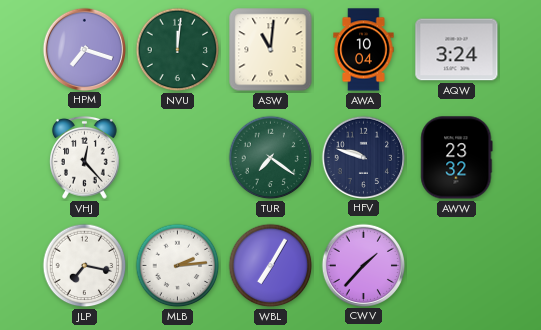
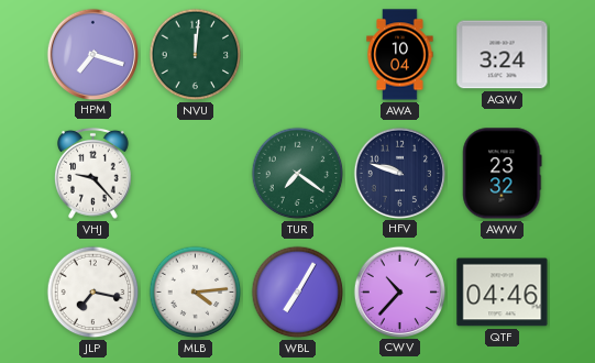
ASW: 11:01 -> none (271, 50)
VHJ: 12:23 -> 9:23 (93, 173)
MLB: 2:14 -> 4:14 (196, 293)
CWV: 1:37 -> 10:37 (399, 291)
QTF: none -> 04:46 (503, 293)
